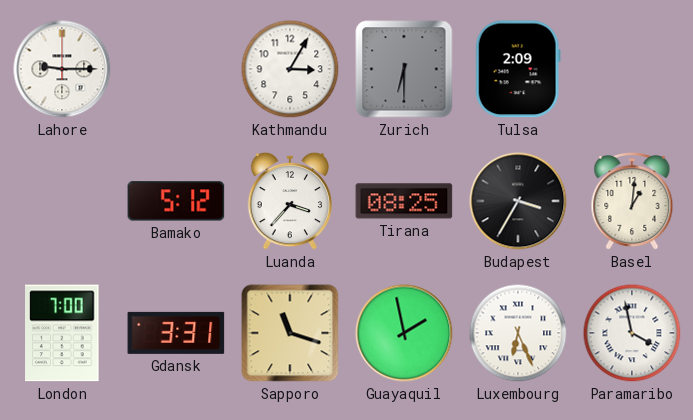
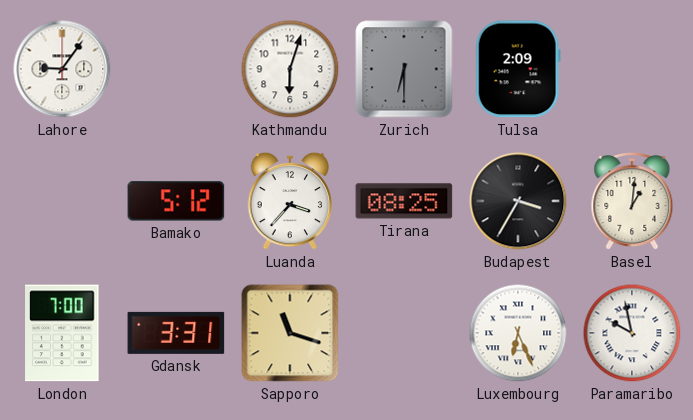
Lahore: 9:15 -> 9:06 (62, 69)
Kathmandu: 3:05 -> 6:03 (290, 69)
Guayaquil: 1:58 -> none (404, 333)
Paramaribo: 3:58 -> 9:58 (632, 333)
